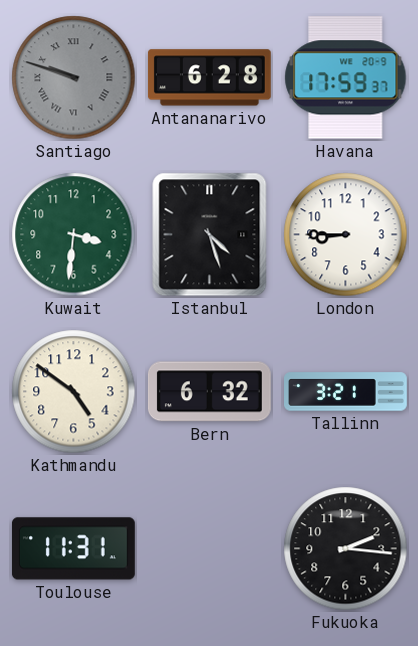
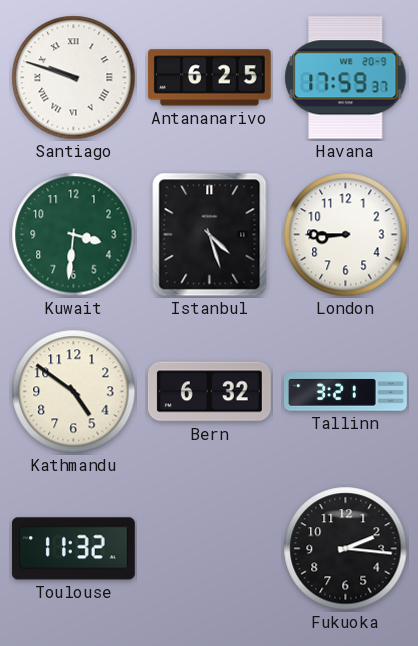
Santiago dial: grey -> white (74, 78)
Antananarivo: 6:28 -> 6:25 (209, 78)
Toulouse: 11:31 -> 11:32 (73, 549)
